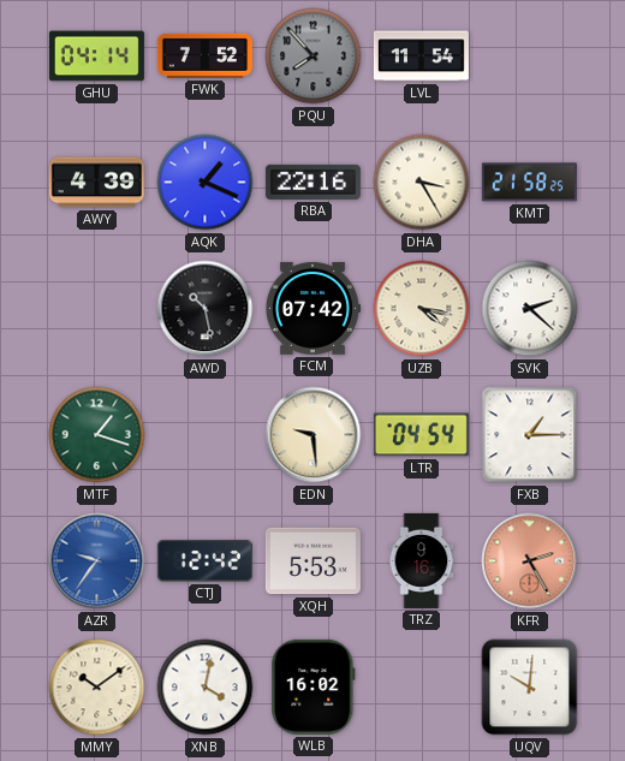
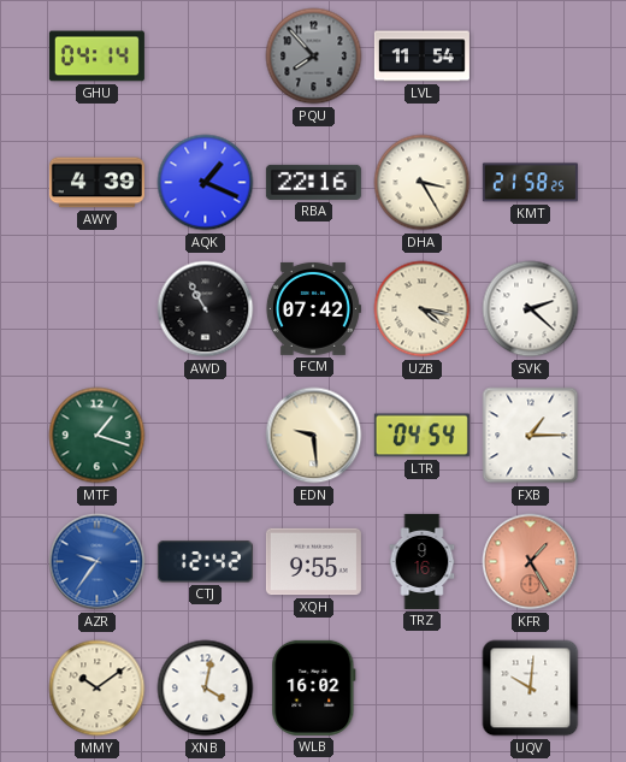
FWK: 7:52 -> none (204, 55)
AWD: 10:28 -> 10:55 (206, 309)
XQH: 5:53 -> 9:55 (313, 562)
KFR: 2:25 -> 1:25 (531, 562)
